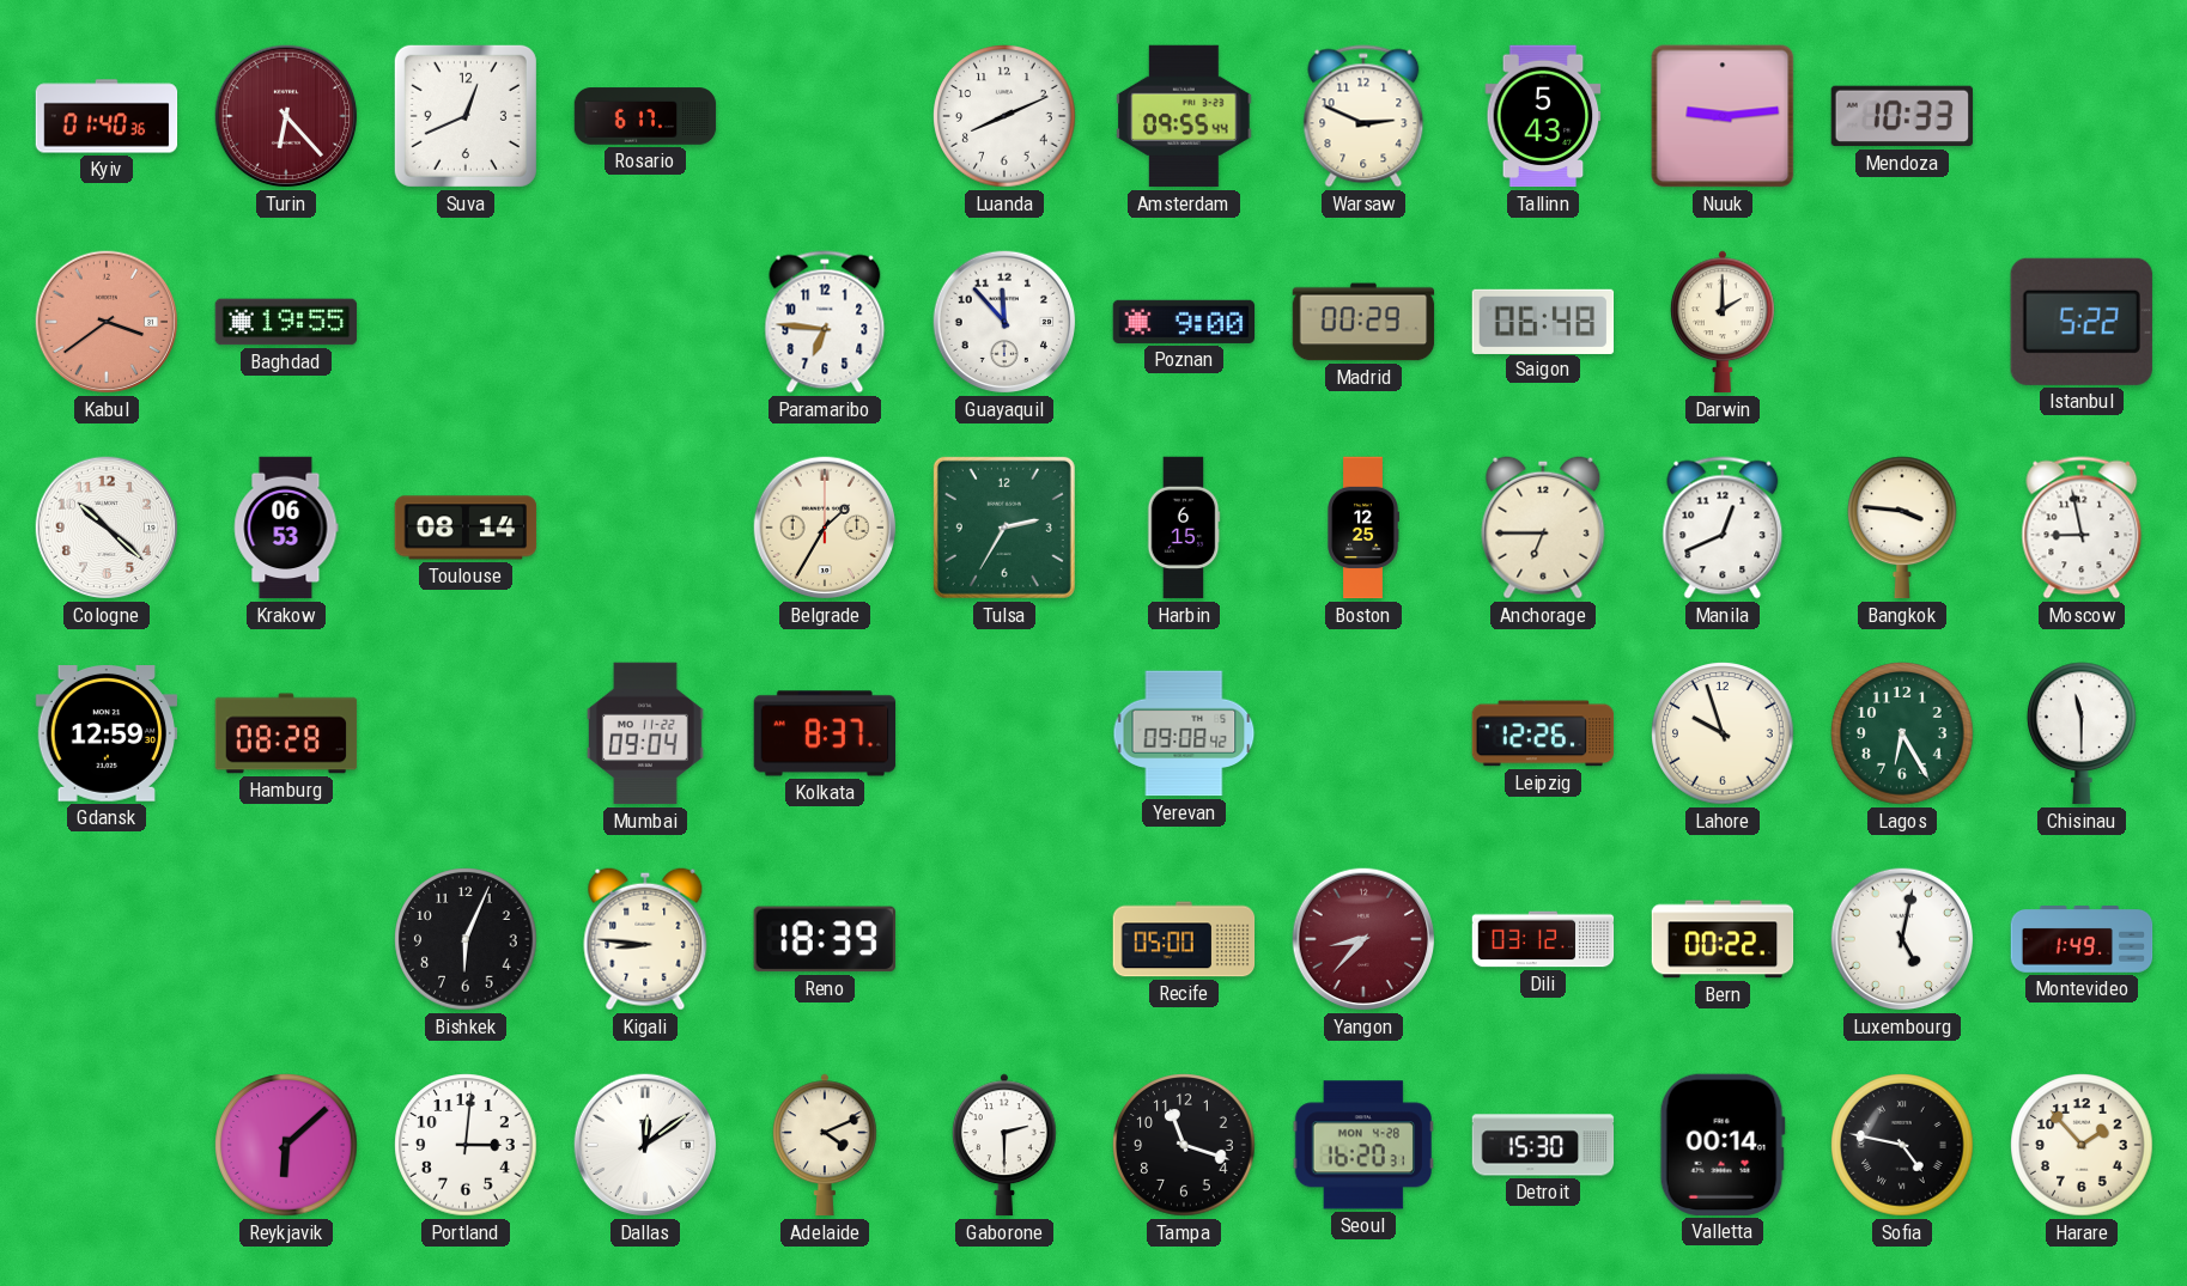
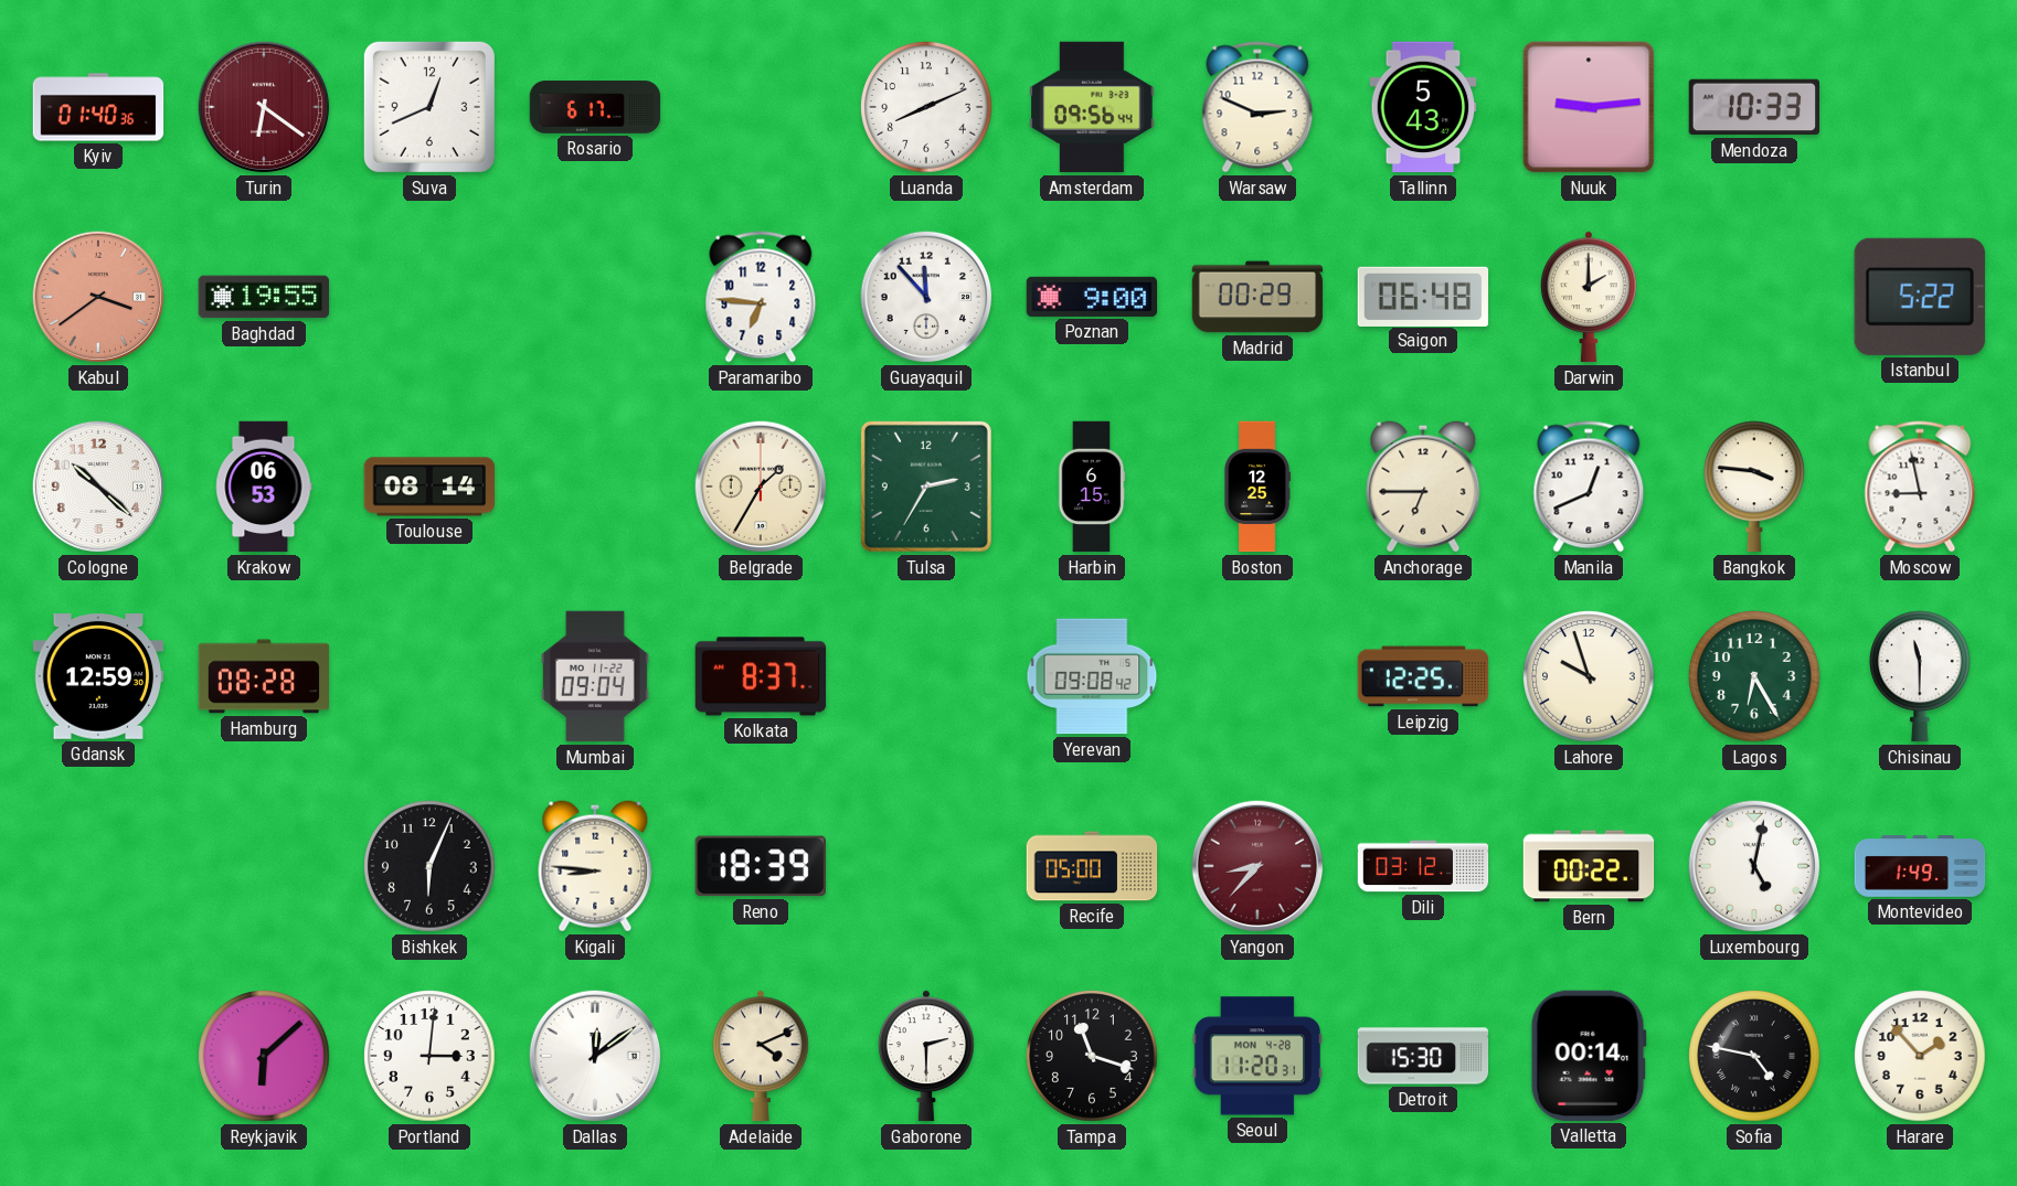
Turin: 6:23 -> 6:21 (264, 107)
Amsterdam: 09:55 -> 09:56 (1092, 107)
Leipzig: 12:26 -> 12:25 (1423, 676)
Seoul: 16:20 -> 11:20 (1256, 1056)
